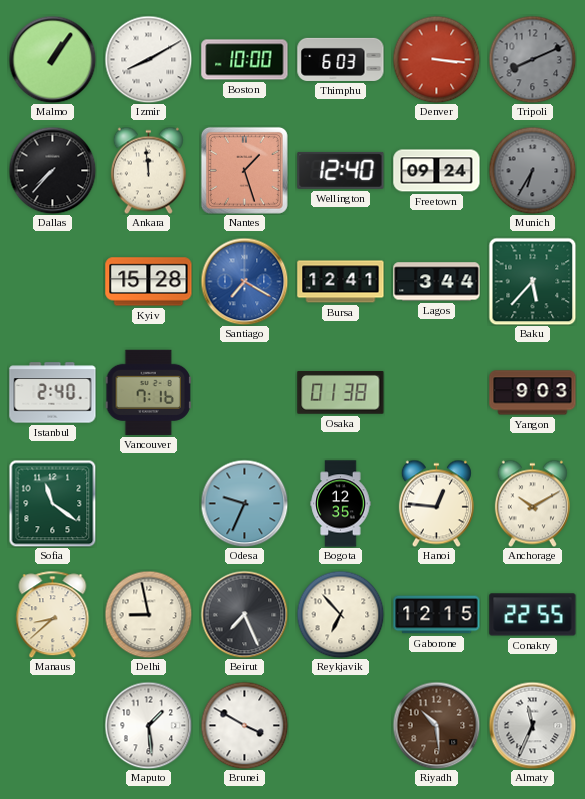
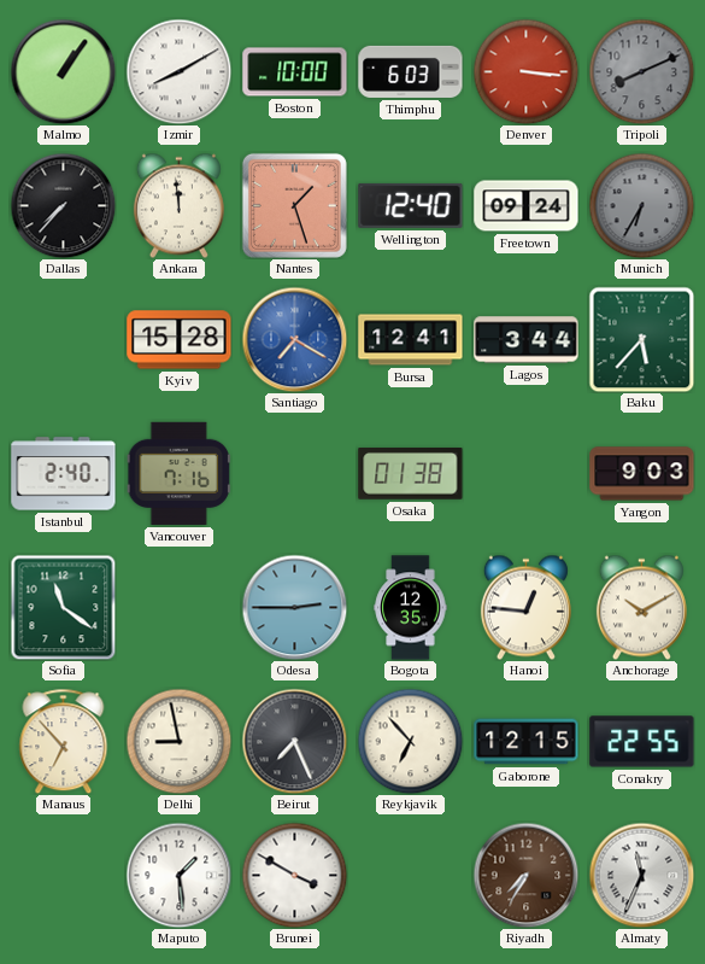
Odesa: 9:34 -> 2:45 (294, 607)
Manaus: 8:38 -> 6:53 (64, 741)
Riyadh: 10:29 -> 7:35 (525, 875)
